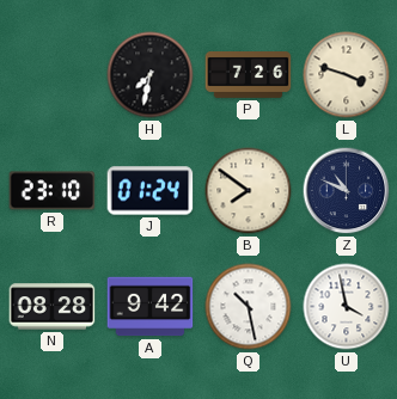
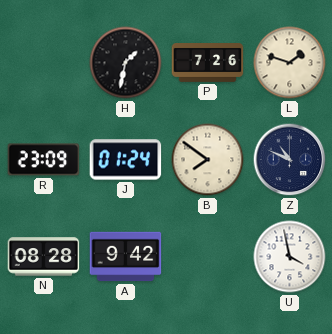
H: 7:32 -> 1:32 (126, 63)
L: 3:48 -> 1:48 (290, 63)
R: 23:10 -> 23:09 (44, 160)
Q: 10:28 -> none (249, 307)
